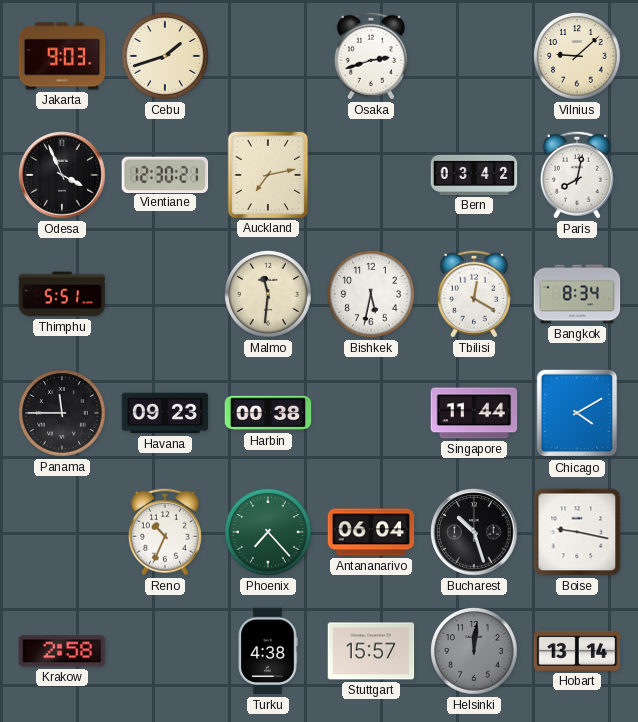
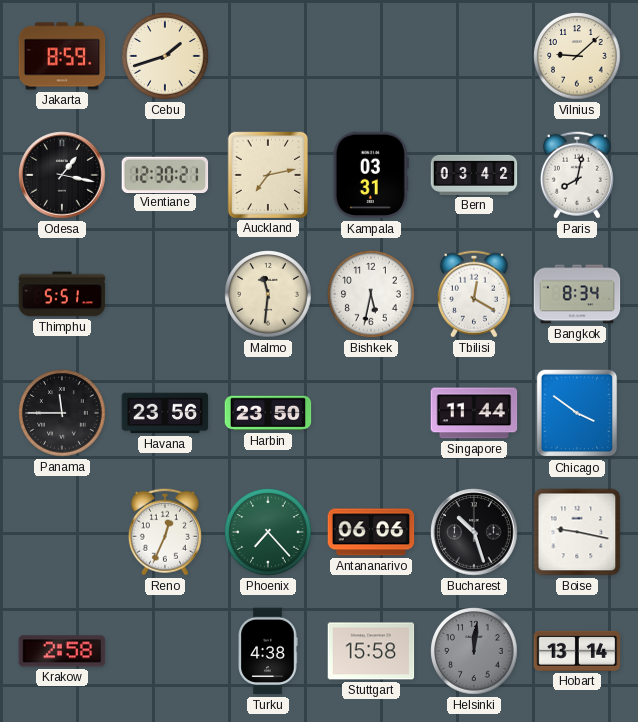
Jakarta: 9:03 -> 8:59 (62, 56)
Osaka: 2:42 -> none (371, 56)
Odesa: 3:56 -> 1:17 (62, 175)
Kampala: none -> 03:31 (371, 175)
Havana: 09:23 -> 23:56 (165, 413)
Harbin: 00:38 -> 23:50 (268, 413)
Chicago: 4:10 -> 3:51 (577, 413)
Reno: 10:34 -> 12:34 (165, 532)
Antananarivo: 06:04 -> 06:06 (371, 532)
Stuttgart: 15:57 -> 15:58 (371, 651)
